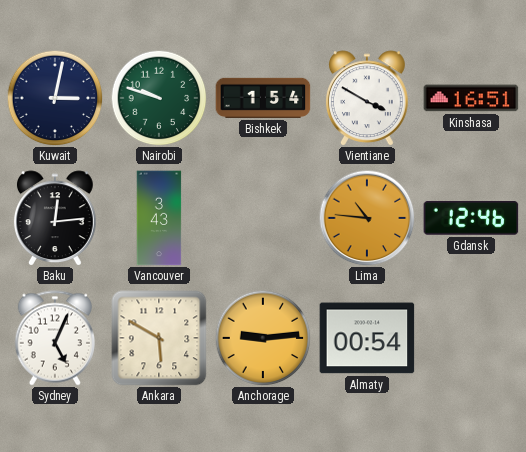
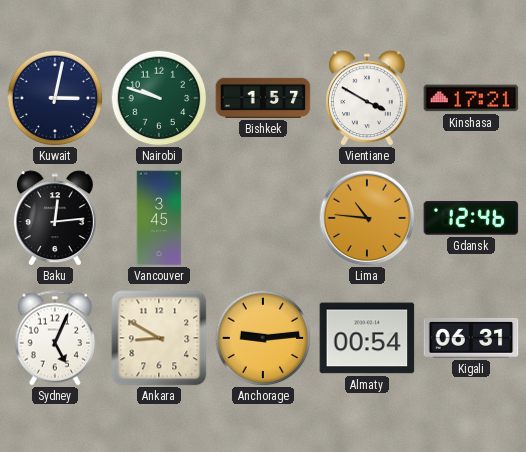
Bishkek: 1:54 -> 1:57 (263, 98)
Kinshasa: 16:51 -> 17:21 (471, 98)
Vancouver: 3:43 -> 3:45 (159, 218)
Ankara: 5:50 -> 8:50 (159, 338)
Kigali: none -> 06:31 (471, 338)
